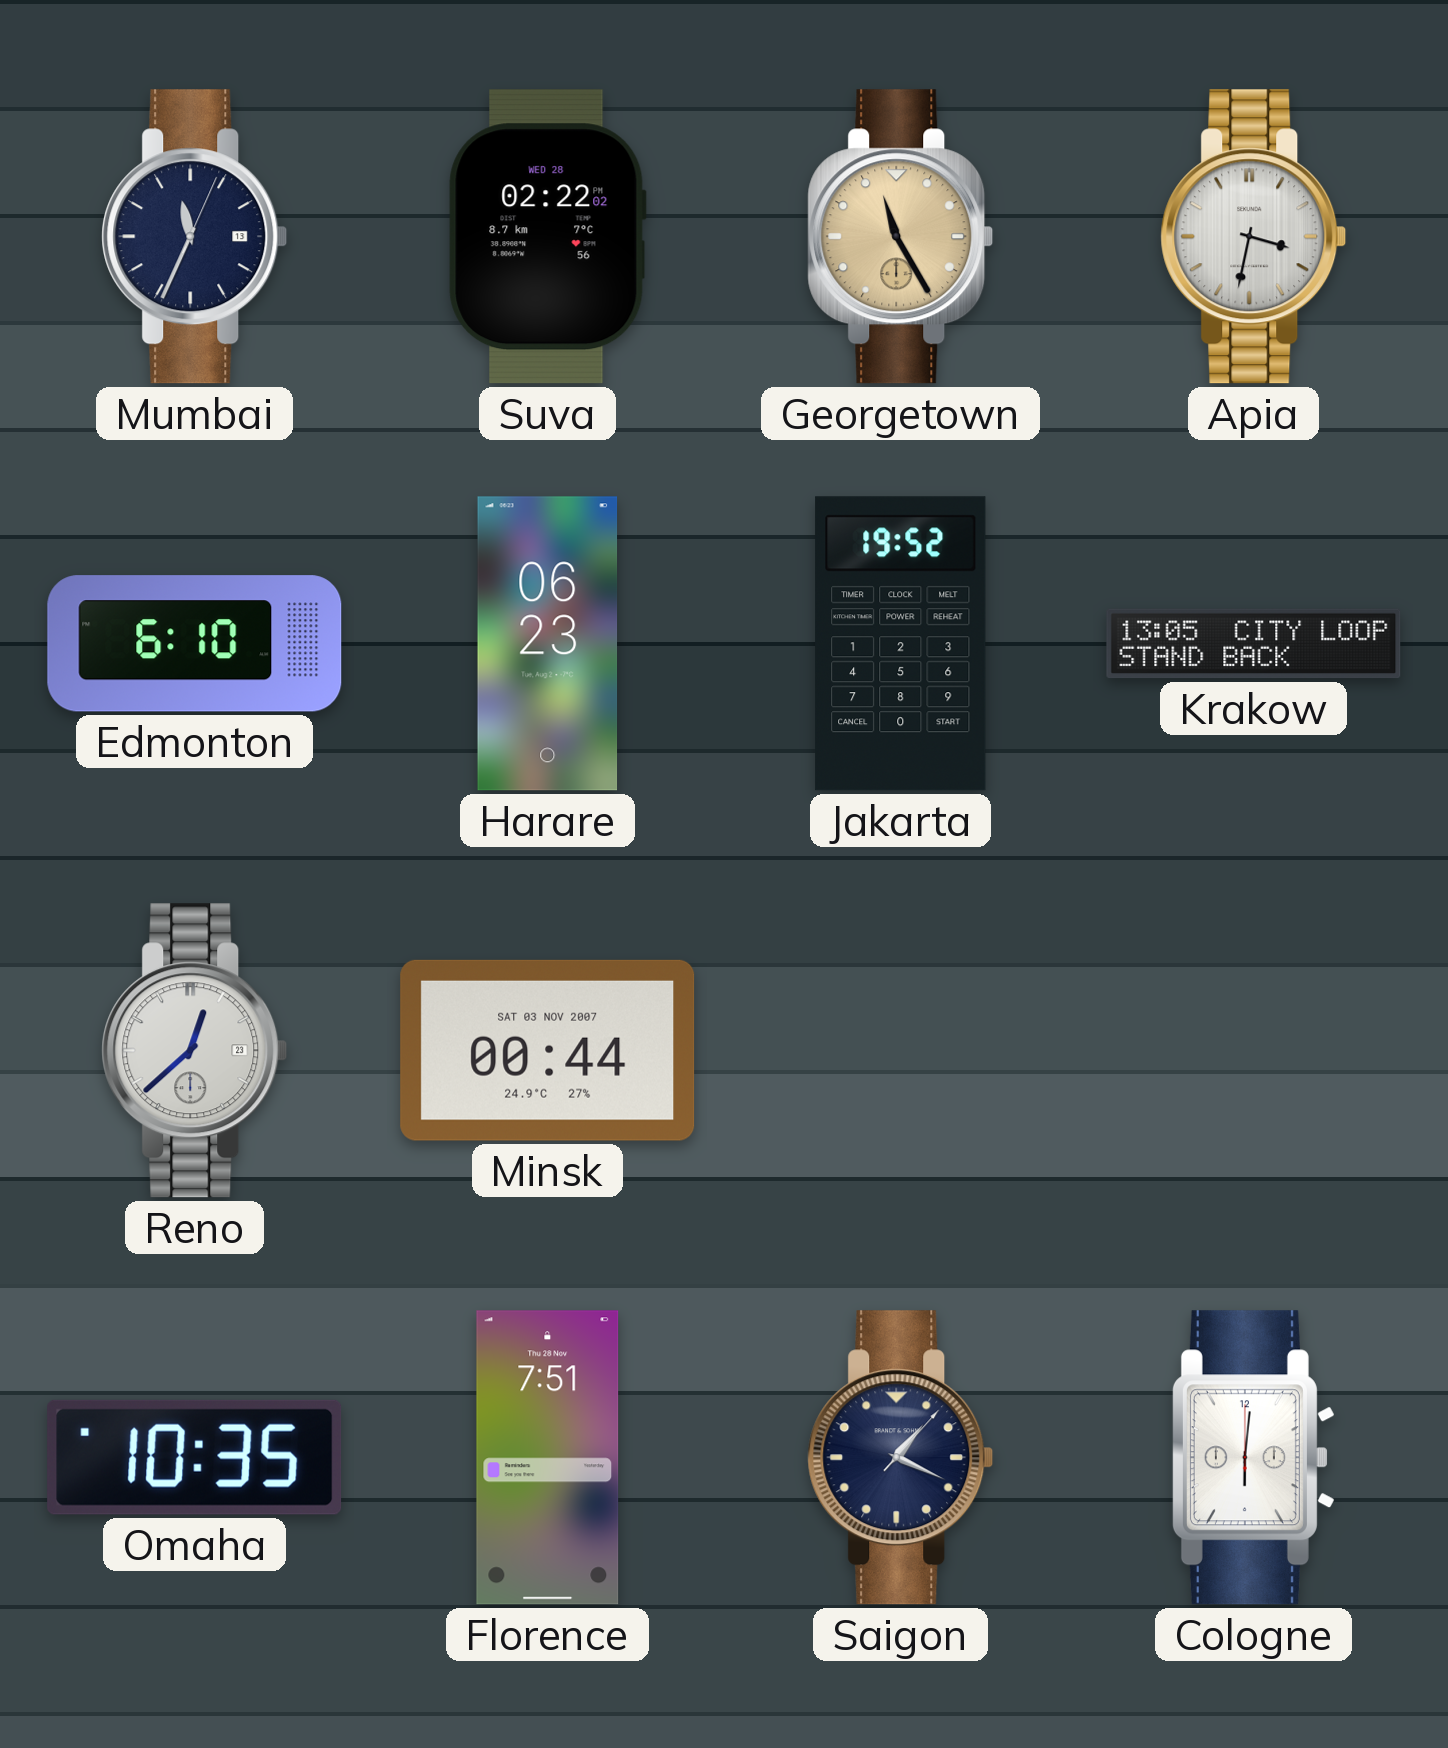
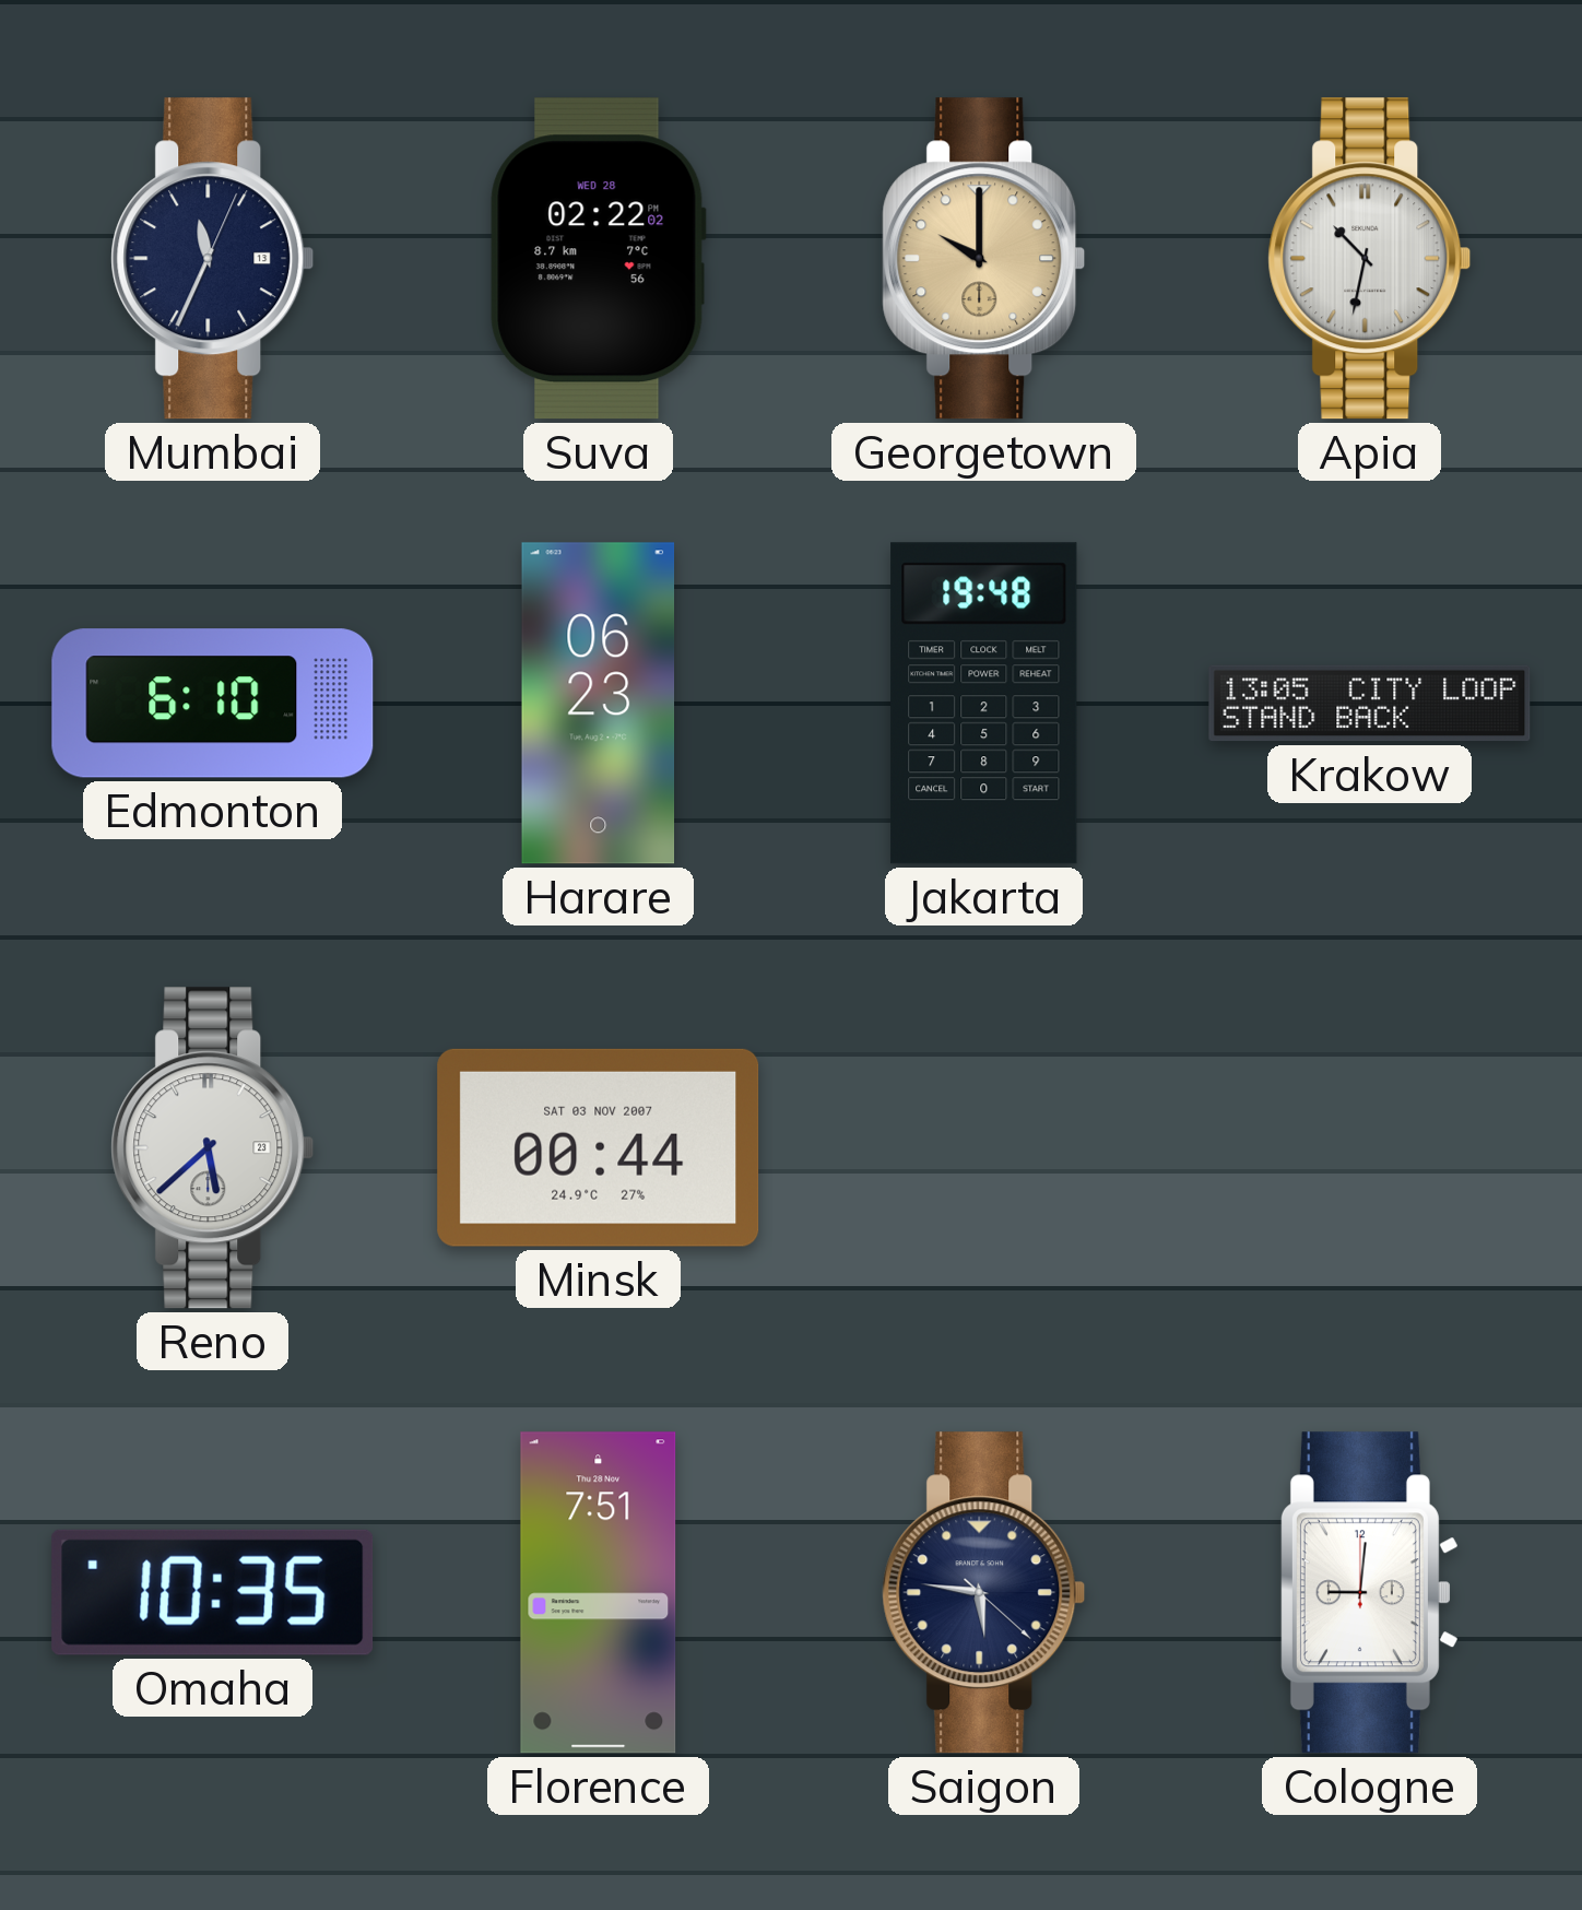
Georgetown: 11:25 -> 10:00 (984, 259)
Apia: 3:32 -> 10:32 (1370, 259)
Jakarta: 19:52 -> 19:48 (984, 704)
Reno: 12:38 -> 5:38 (213, 1148)
Saigon: 1:19 -> 5:46 (984, 1593)
Cologne: 6:01 -> 9:01 (1369, 1593)
